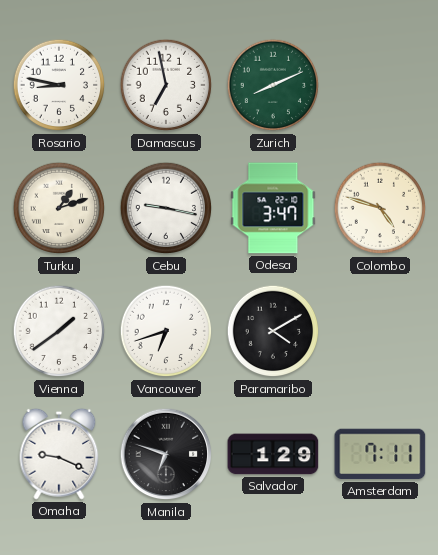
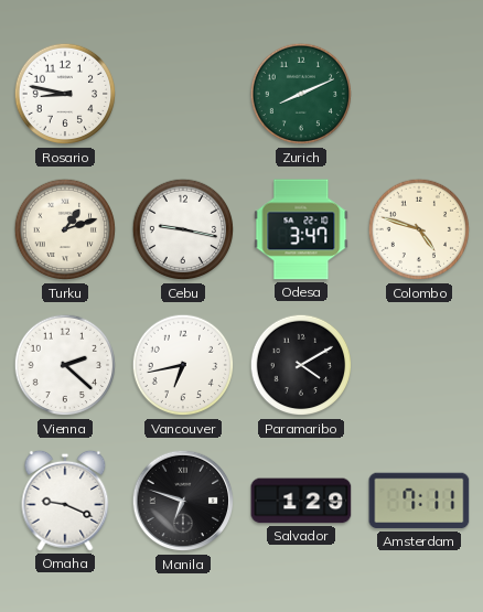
Damascus: 6:58 -> none (166, 85)
Vienna: 1:39 -> 2:22 (65, 365)
Vancouver: 6:42 -> 6:43 (183, 365)
